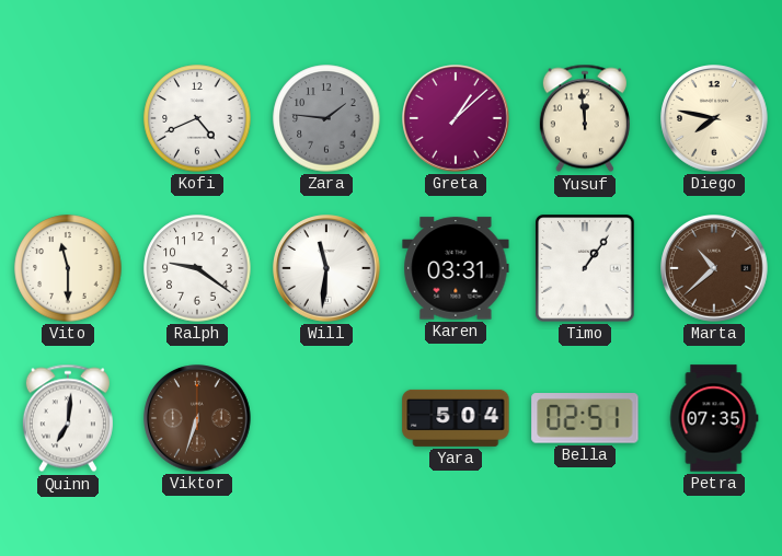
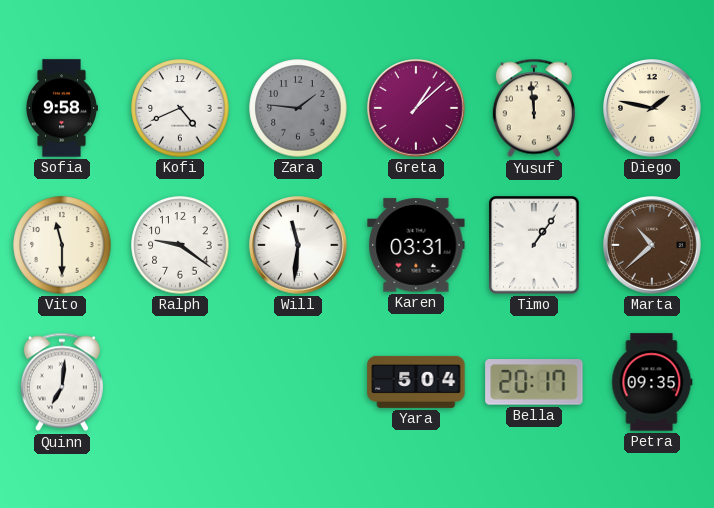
Sofia: none -> 9:58 (61, 108)
Diego: 7:47 -> 1:47 (652, 108)
Viktor: 6:33 -> none (197, 418)
Bella: 02:51 -> 20:17 (534, 382)
Petra: 07:35 -> 09:35 (652, 382)
